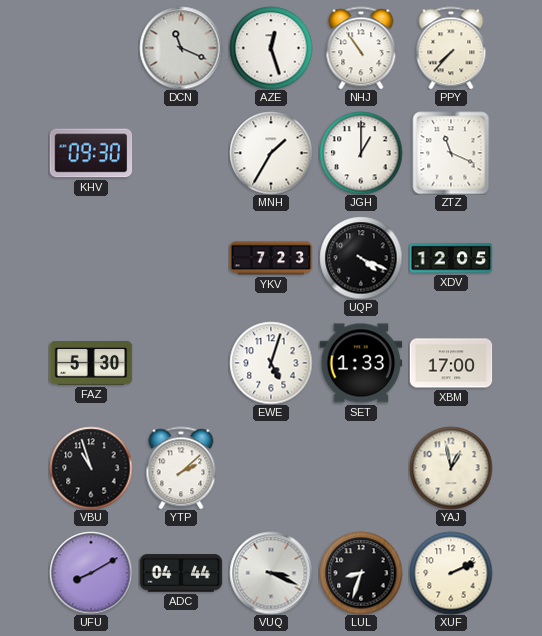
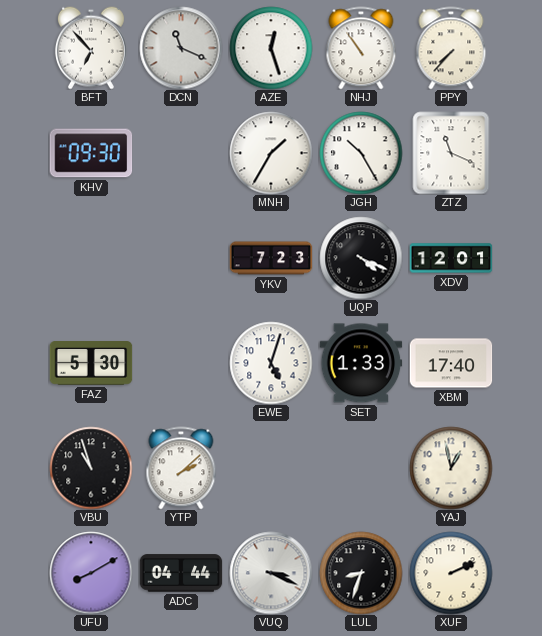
BFT: none -> 6:53 (91, 48)
JGH: 1:00 -> 10:25 (361, 153)
XDV: 12:05 -> 12:01 (451, 258)
XBM: 17:00 -> 17:40 (451, 363)
